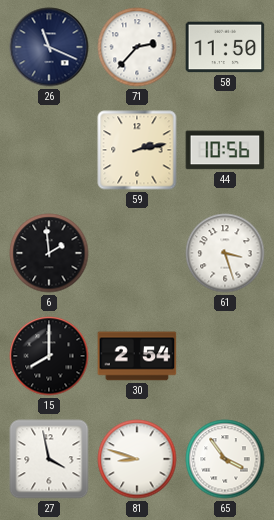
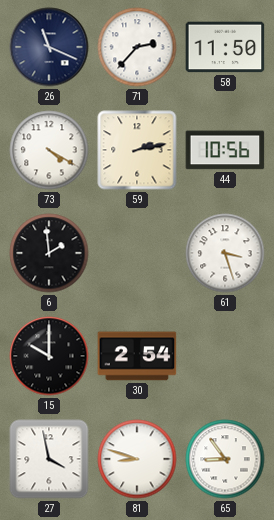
73: none -> 4:20 (49, 150)
15: 8:00 -> 10:00 (49, 356)
65: 3:54 -> 8:54 (225, 459)
